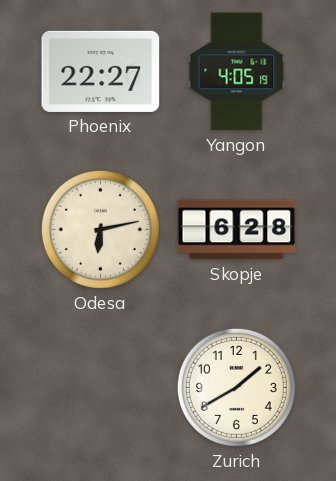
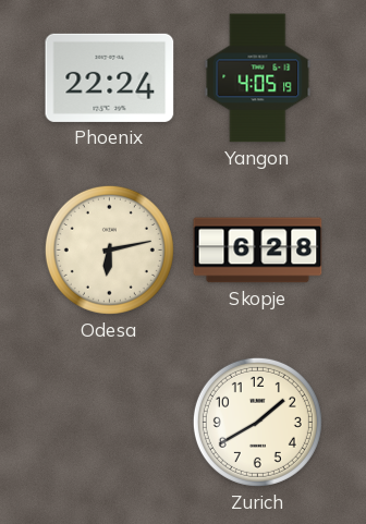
Phoenix: 22:27 -> 22:24 (110, 77)
